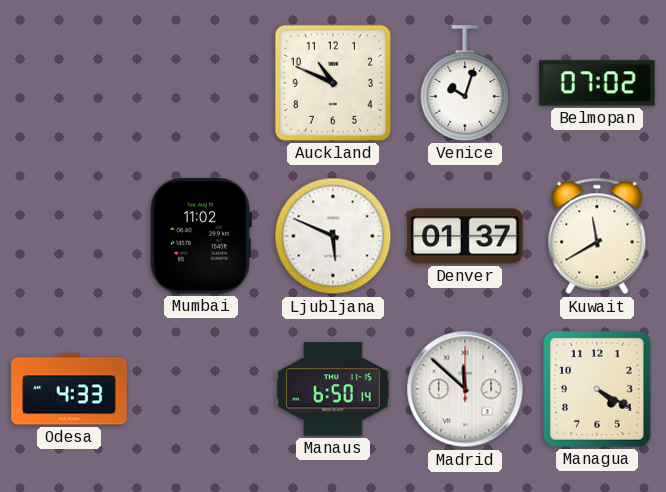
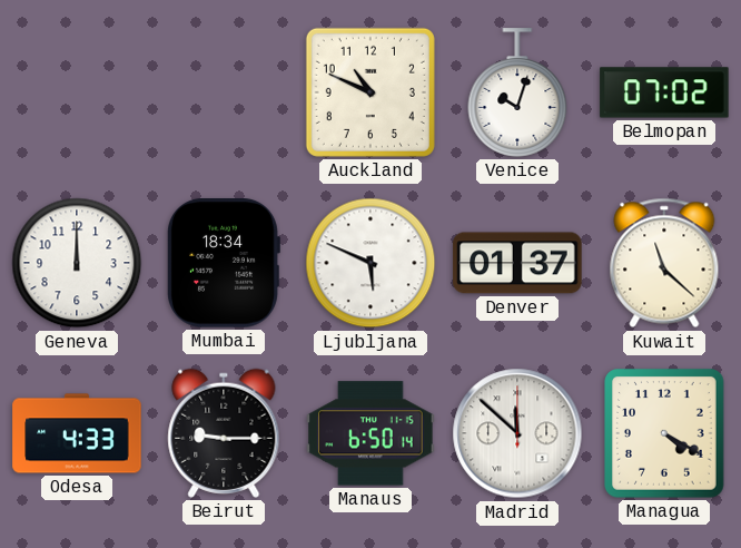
Geneva: none -> 12:00 (77, 263)
Mumbai: 11:02 -> 18:34 (224, 263)
Kuwait: 11:40 -> 11:22 (664, 263)
Beirut: none -> 9:15 (224, 433)
